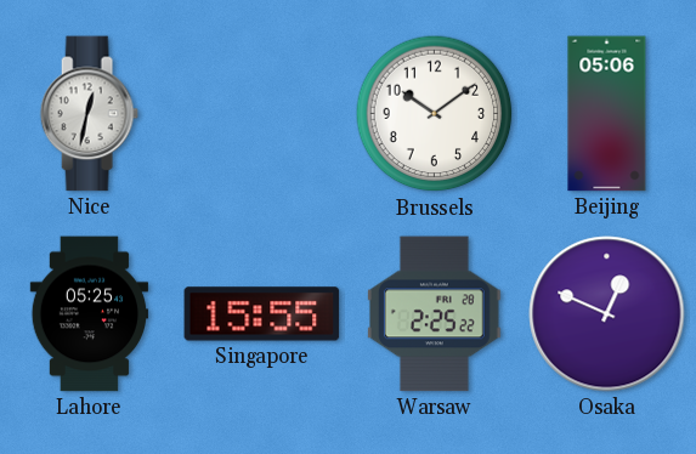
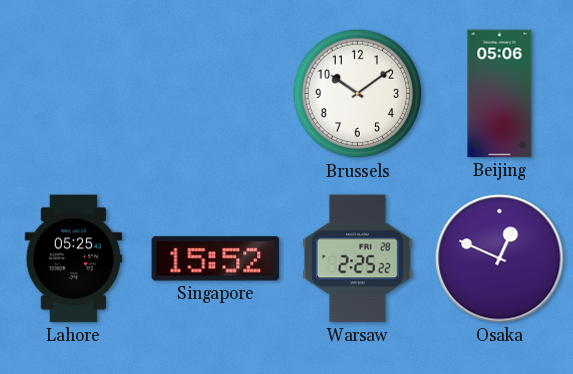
Nice: 12:32 -> none (89, 114)
Singapore: 15:55 -> 15:52 (216, 259)
